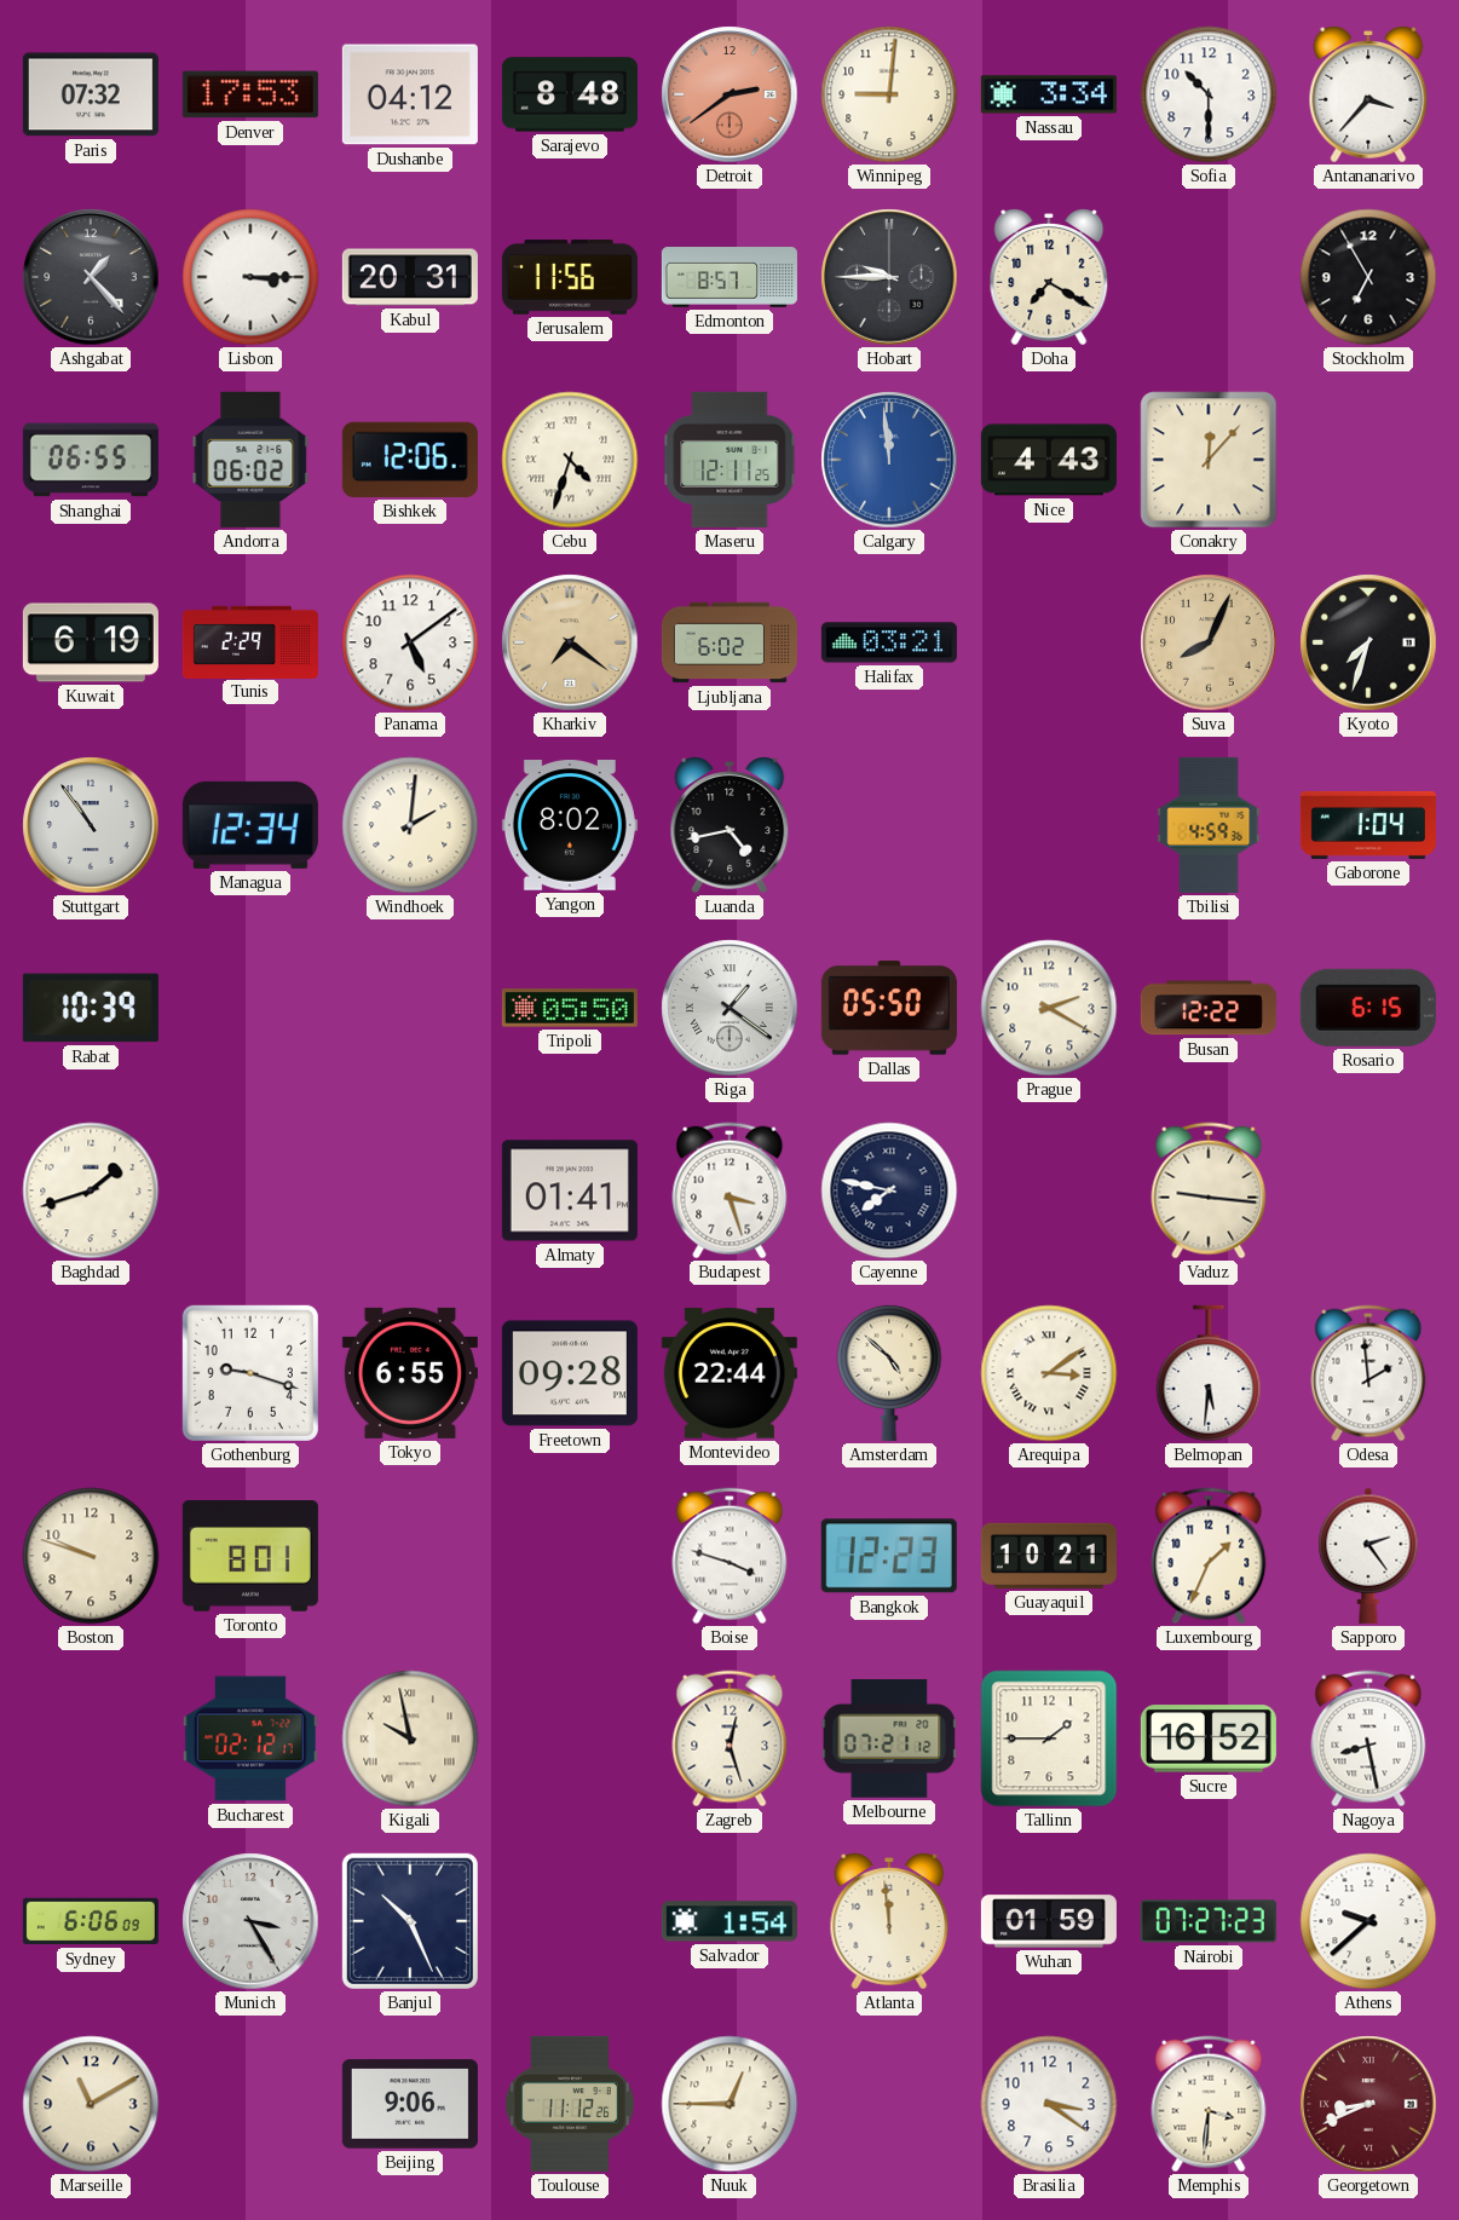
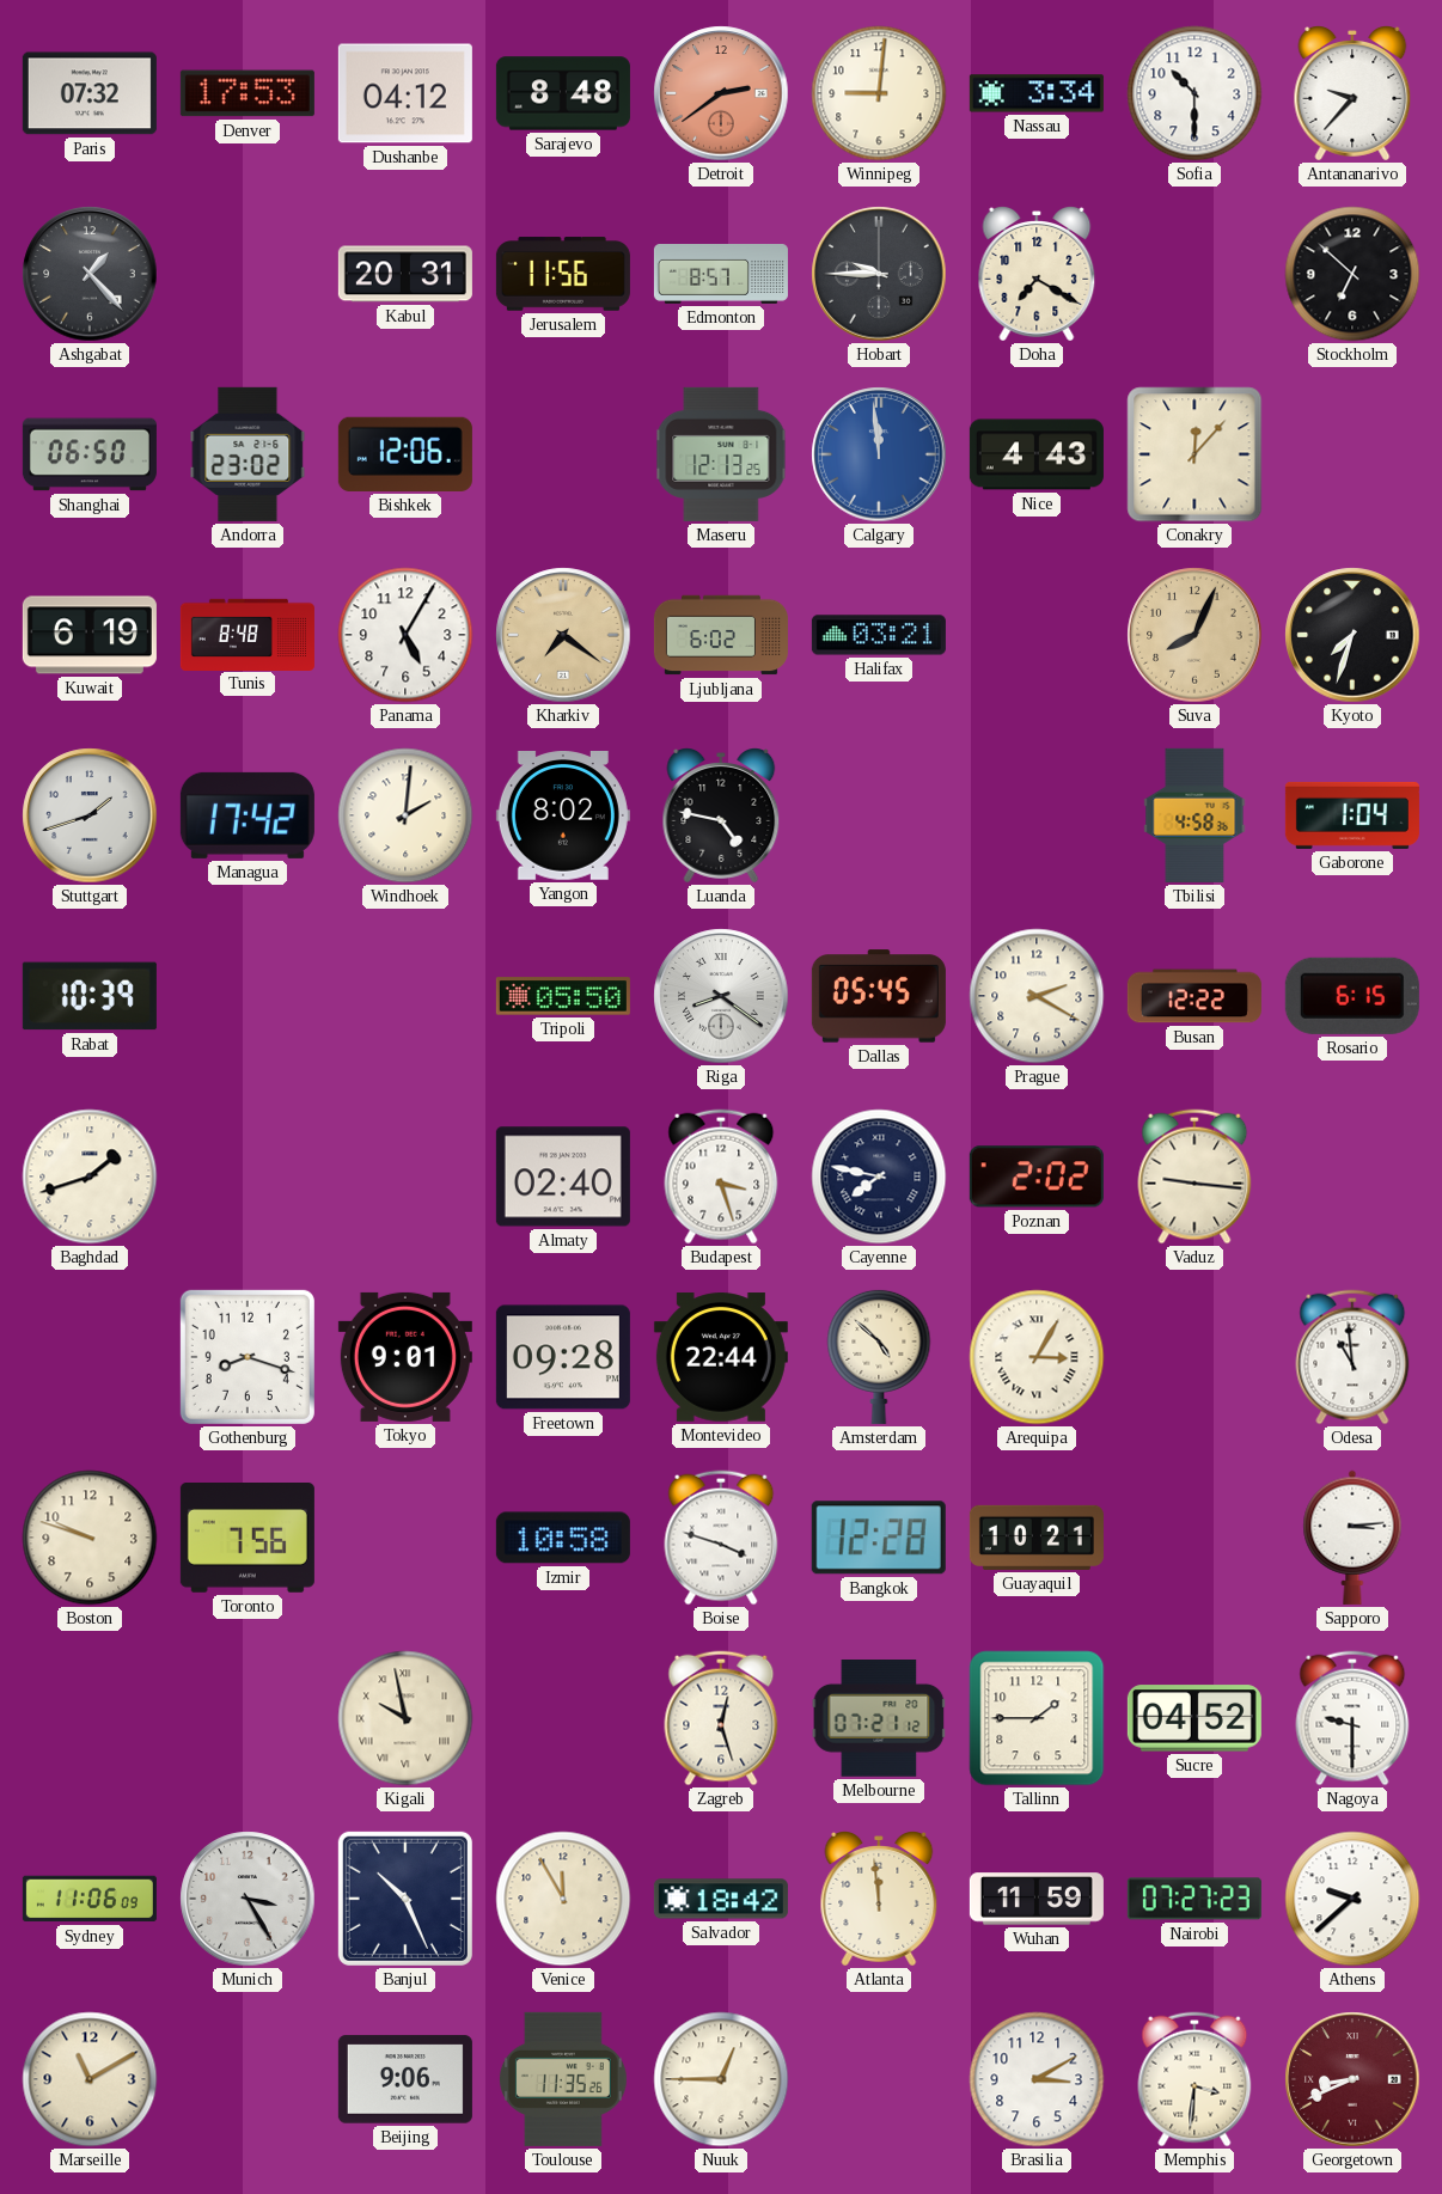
Antananarivo: 3:37 -> 9:37 (1352, 94)
Lisbon: 3:15 -> none (250, 277)
Stockholm: 6:55 -> 6:52 (1352, 274)
Shanghai: 06:55 -> 06:50 (90, 454)
Andorra: 06:02 -> 23:02 (248, 454)
Cebu: 4:33 -> none (570, 460)
Maseru: 12:11 -> 12:13 (721, 454)
Tunis: 2:29 -> 8:48 (248, 634)
Panama: 5:09 -> 5:05 (405, 635)
Stuttgart: 10:54 -> 1:42 (90, 815)
Managua: 12:34 -> 17:42 (248, 815)
Luanda: 4:43 -> 4:47 (721, 817)
Tbilisi: 4:59 -> 4:58 (1194, 815)
Riga: 1:21 -> 8:21 (721, 996)
Dallas: 05:50 -> 05:45 (879, 996)
Almaty: 01:41 -> 02:40 (563, 1177)
Poznan: none -> 2:02 (1037, 1177)
Gothenburg: 9:18 -> 8:18 (248, 1357)
Tokyo: 6:55 -> 9:01 (405, 1357)
Arequipa: 3:09 -> 3:05 (1037, 1357)
Belmopan: 5:31 -> none (1209, 1373)
Odesa: 1:59 -> 10:59 (1352, 1357)
Toronto: 8:01 -> 7:56 (248, 1539)
Izmir: none -> 10:58 (563, 1538)
Bangkok: 12:23 -> 12:28 (879, 1538)
Luxembourg: 1:34 -> none (1209, 1556)
Sapporo: 2:24 -> 3:14 (1352, 1538)
Bucharest: 02:12 -> none (250, 1738)
Sucre: 16:52 -> 04:52 (1194, 1718)
Nagoya: 8:28 -> 9:30 (1352, 1718)
Sydney: 6:06 -> 11:06 (90, 1899)
Venice: none -> 11:55 (563, 1899)
Salvador: 1:54 -> 18:42 (721, 1899)
Wuhan: 01:59 -> 11:59 (1037, 1899)
Toulouse: 11:12 -> 11:35 (563, 2079)
Brasilia: 3:21 -> 3:10 (1037, 2079)
